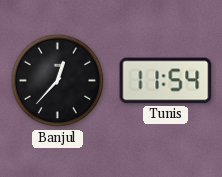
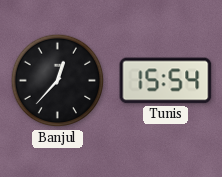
Tunis: 11:54 -> 15:54 (166, 81)
